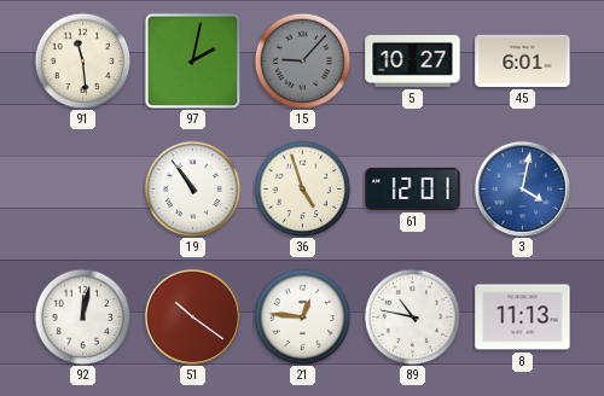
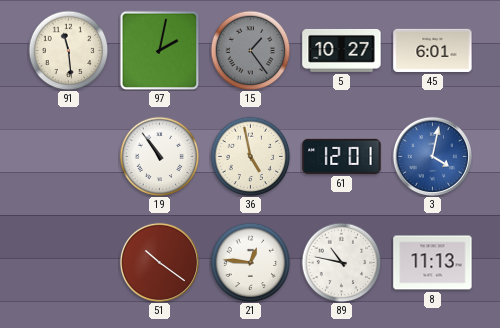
15: 9:07 -> 1:24 (250, 50)
36: 4:57 -> 4:58 (250, 156)
92: 12:02 -> none (82, 316)
